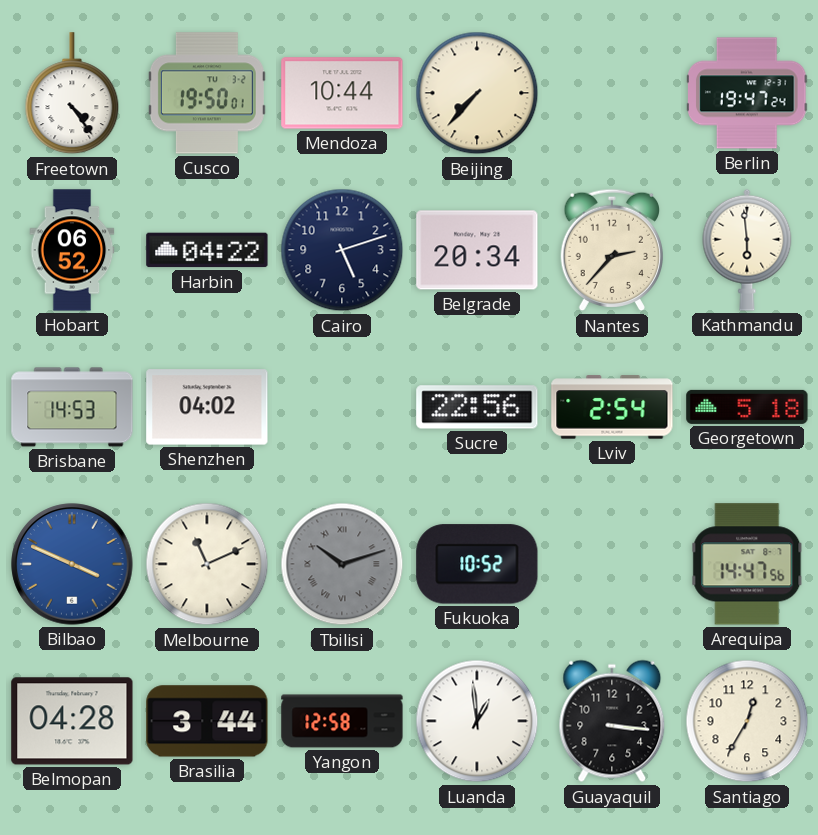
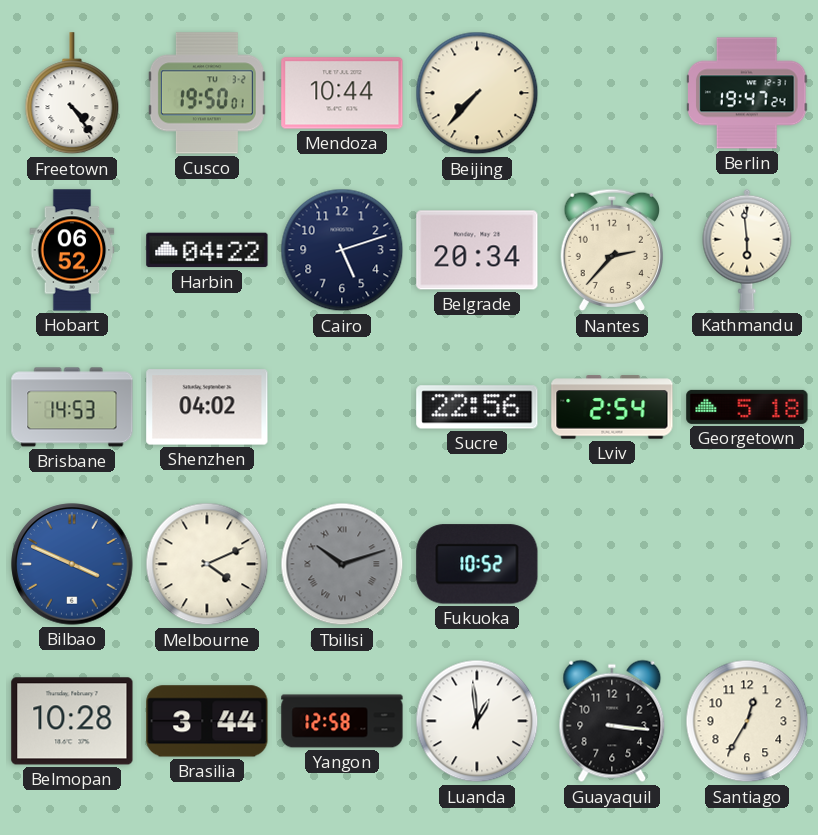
Melbourne: 11:11 -> 4:11 (207, 564)
Arequipa: 14:47 -> none (747, 564)
Belmopan: 04:28 -> 10:28 (72, 721)
